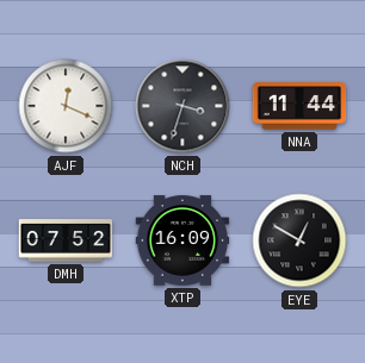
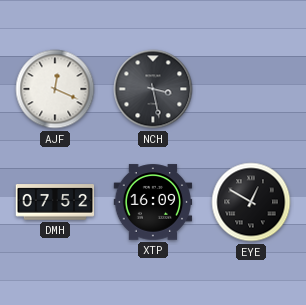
NCH: 3:33 -> 3:28 (153, 89)
NNA: 11:44 -> none (299, 106)
